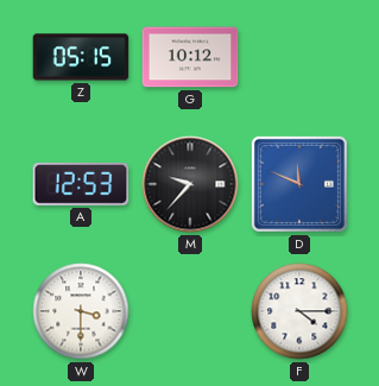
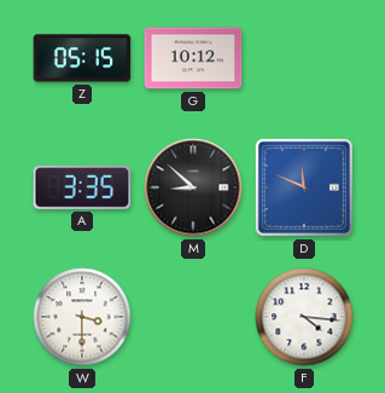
A: 12:53 -> 3:35 (82, 189)
M: 9:37 -> 8:52 (193, 187)
F: 4:15 -> 4:16 (304, 317)
